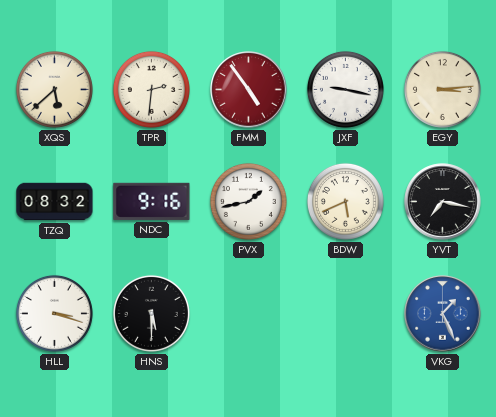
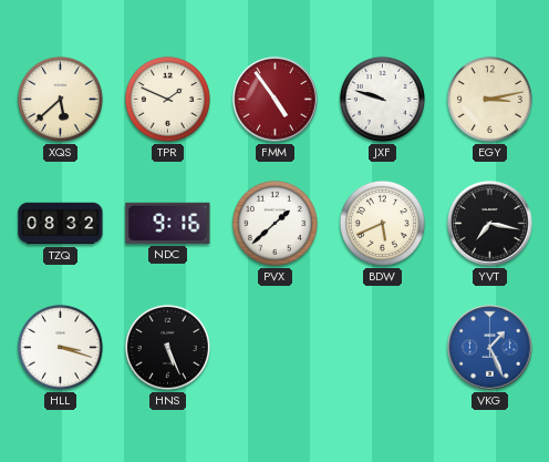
TPR: 2:31 -> 1:49 (167, 99)
JXF: 9:17 -> 9:48 (382, 99)
EGY: 3:14 -> 3:13 (489, 99)
PVX: 1:43 -> 1:38 (274, 223)
HNS: 5:30 -> 5:26 (167, 347)
